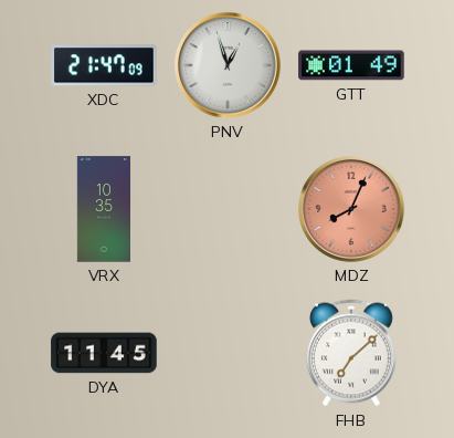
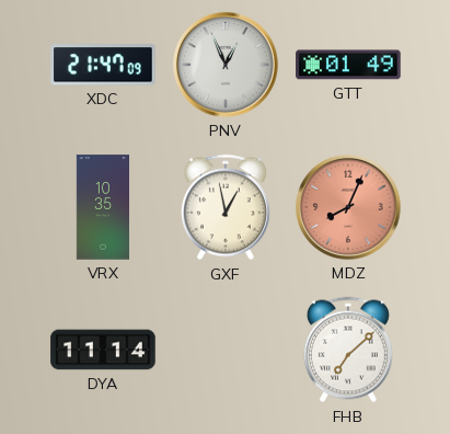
PNV: 12:57 -> 12:56 (227, 66)
GXF: none -> 12:58 (226, 207)
DYA: 11:45 -> 11:14 (103, 350)
